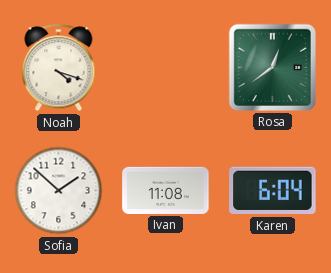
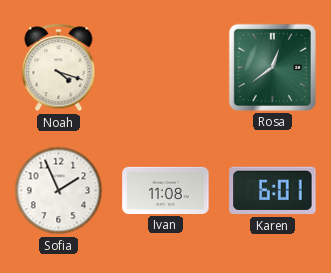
Sofia: 1:52 -> 1:56 (59, 191)
Karen: 6:04 -> 6:01 (273, 191)
